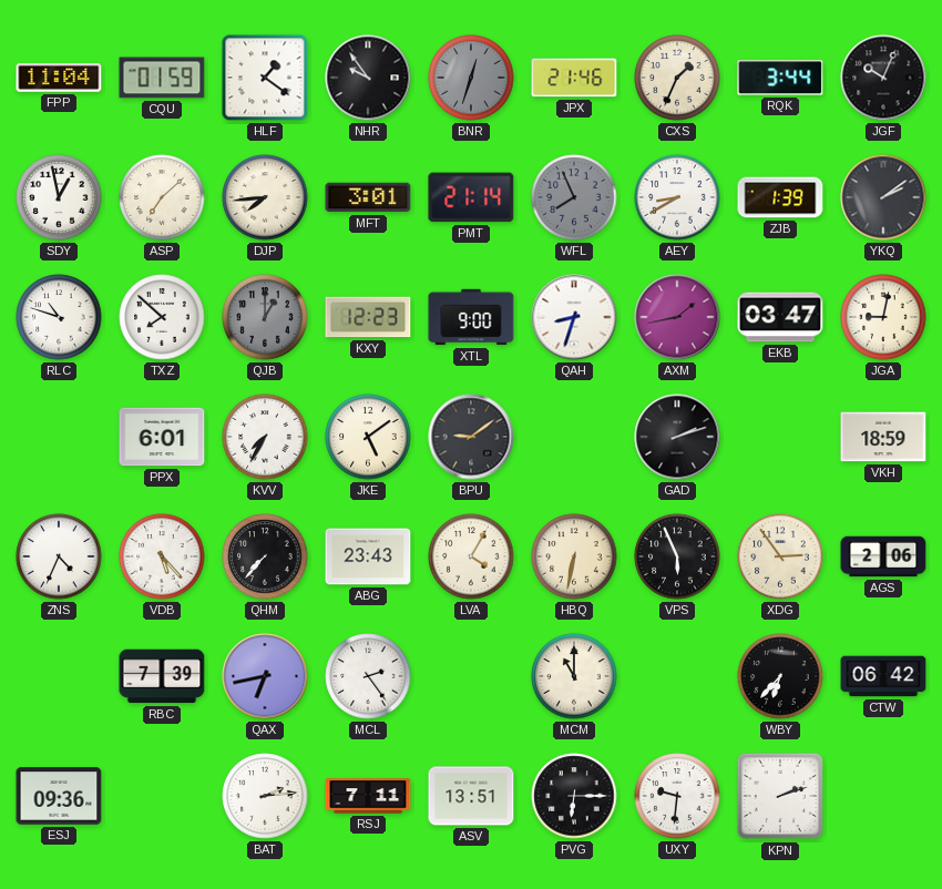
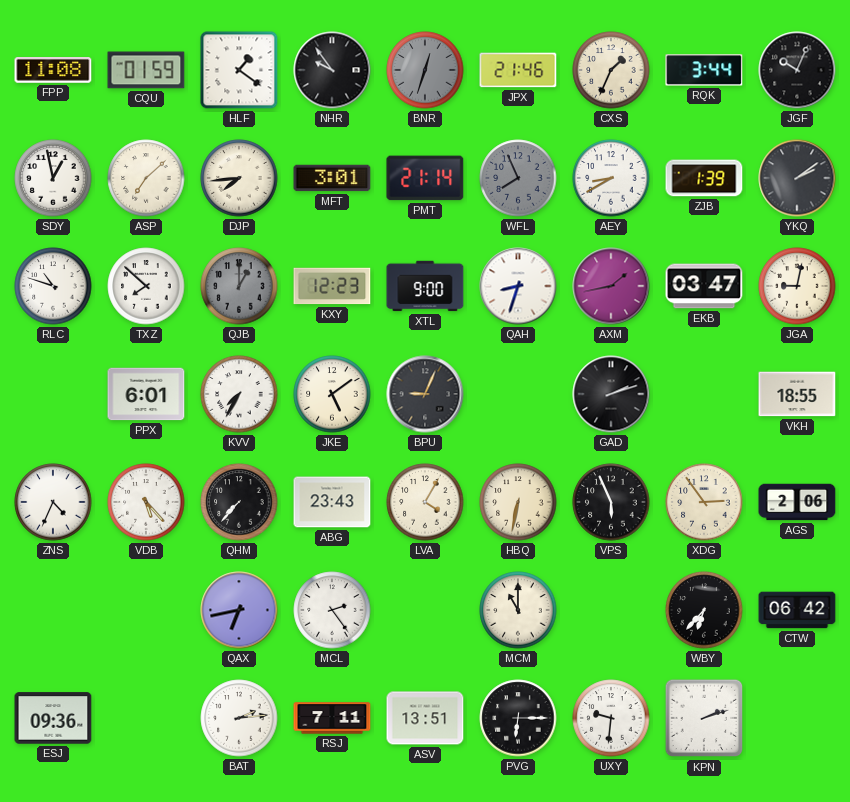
FPP: 11:04 -> 11:08 (53, 71)
BPU: 9:09 -> 9:04 (425, 394)
VKH: 18:59 -> 18:55 (797, 394)
RBC: 7:39 -> none (162, 676)
